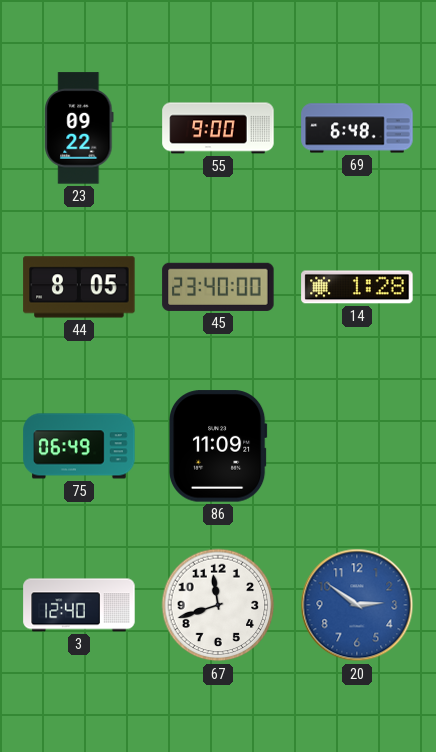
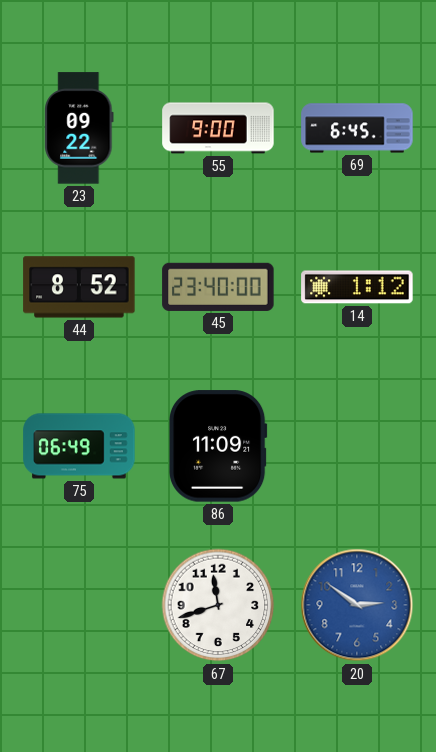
69: 6:48 -> 6:45 (357, 128)
44: 8:05 -> 8:52 (79, 287)
14: 1:28 -> 1:12 (357, 287)
3: 12:40 -> none (79, 605)
